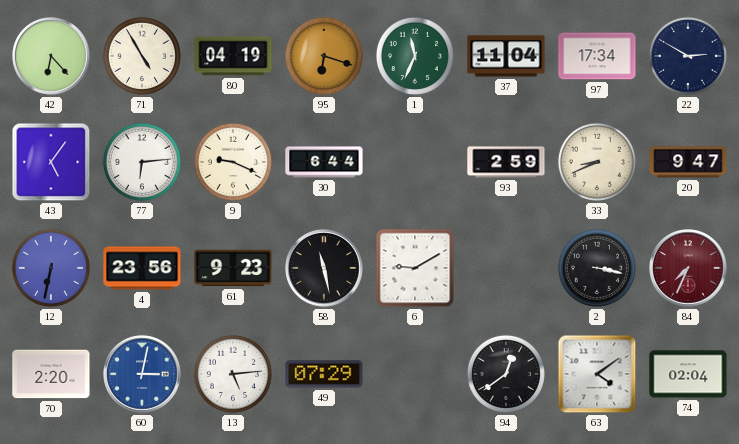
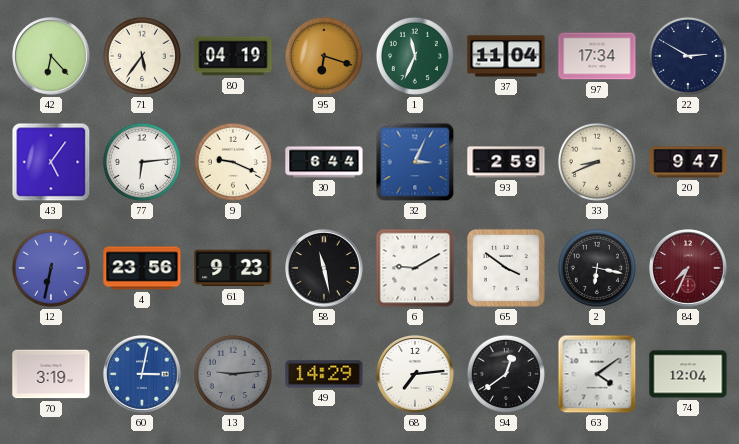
71: 4:55 -> 5:36 (142, 56)
32: none -> 3:04 (415, 162)
65: none -> 3:51 (506, 268)
2: 3:17 -> 6:17 (597, 268)
70: 2:20 -> 3:19 (51, 374)
13: 5:14 -> 9:14 (233, 374)
13 dial: white -> grey (233, 374)
49: 07:29 -> 14:29 (324, 374)
68: none -> 7:14 (415, 374)
74: 02:04 -> 12:04 (688, 374)
